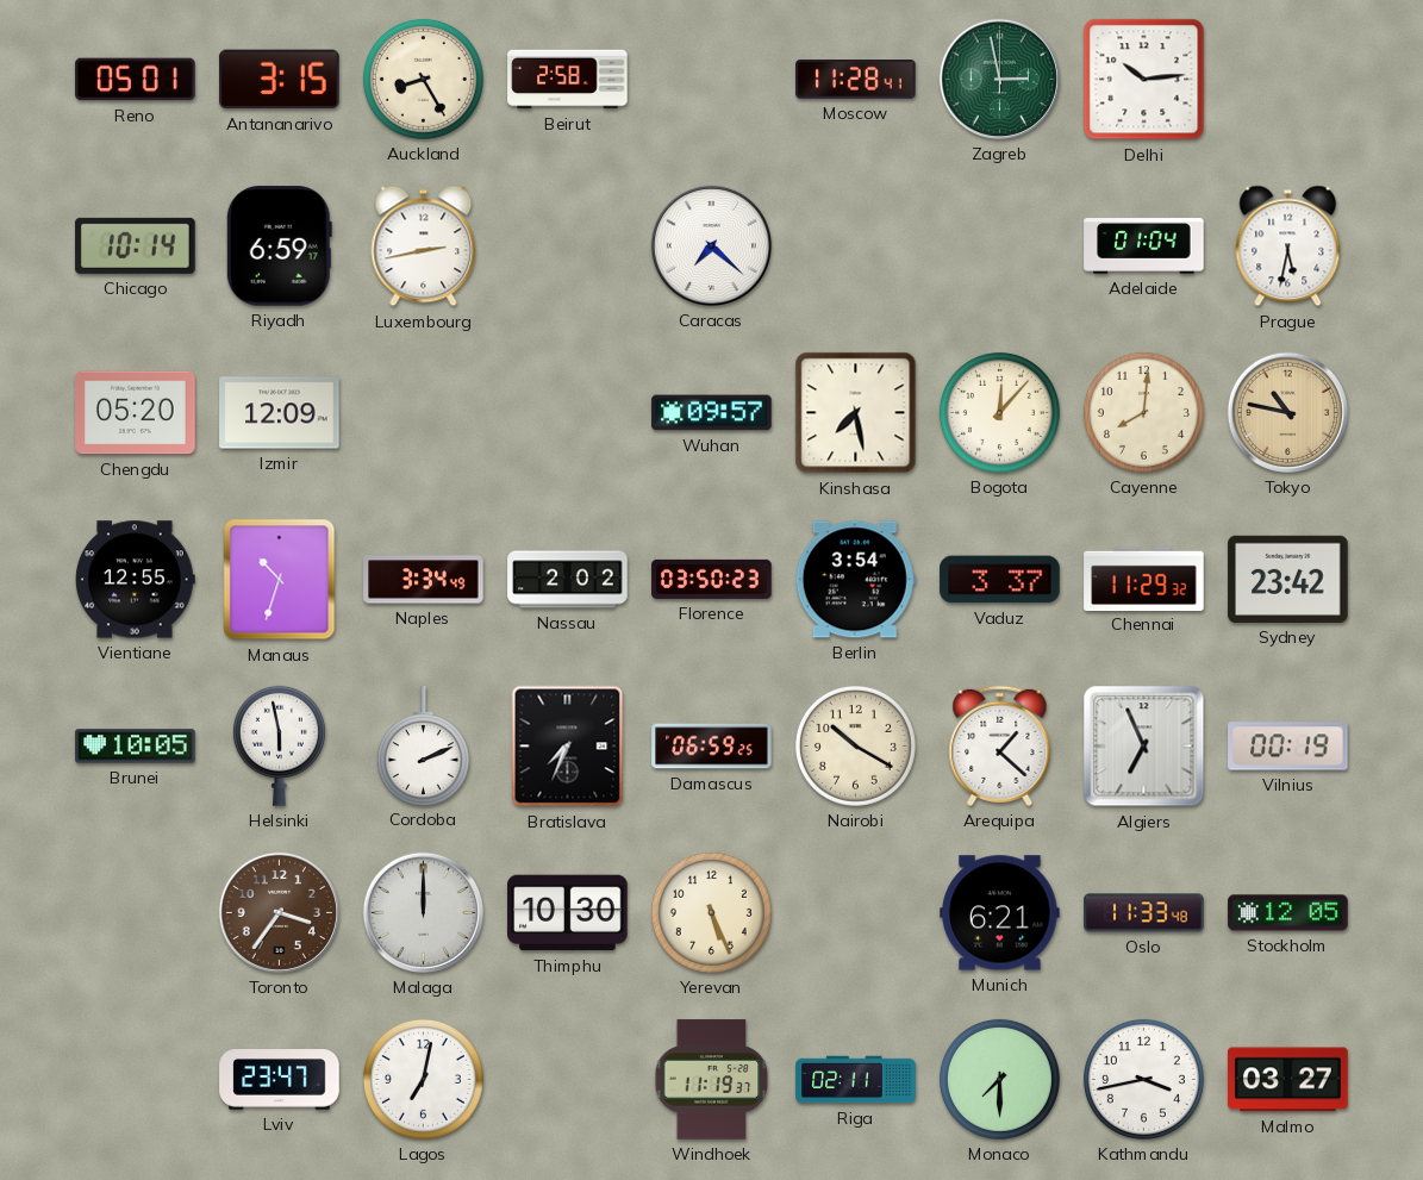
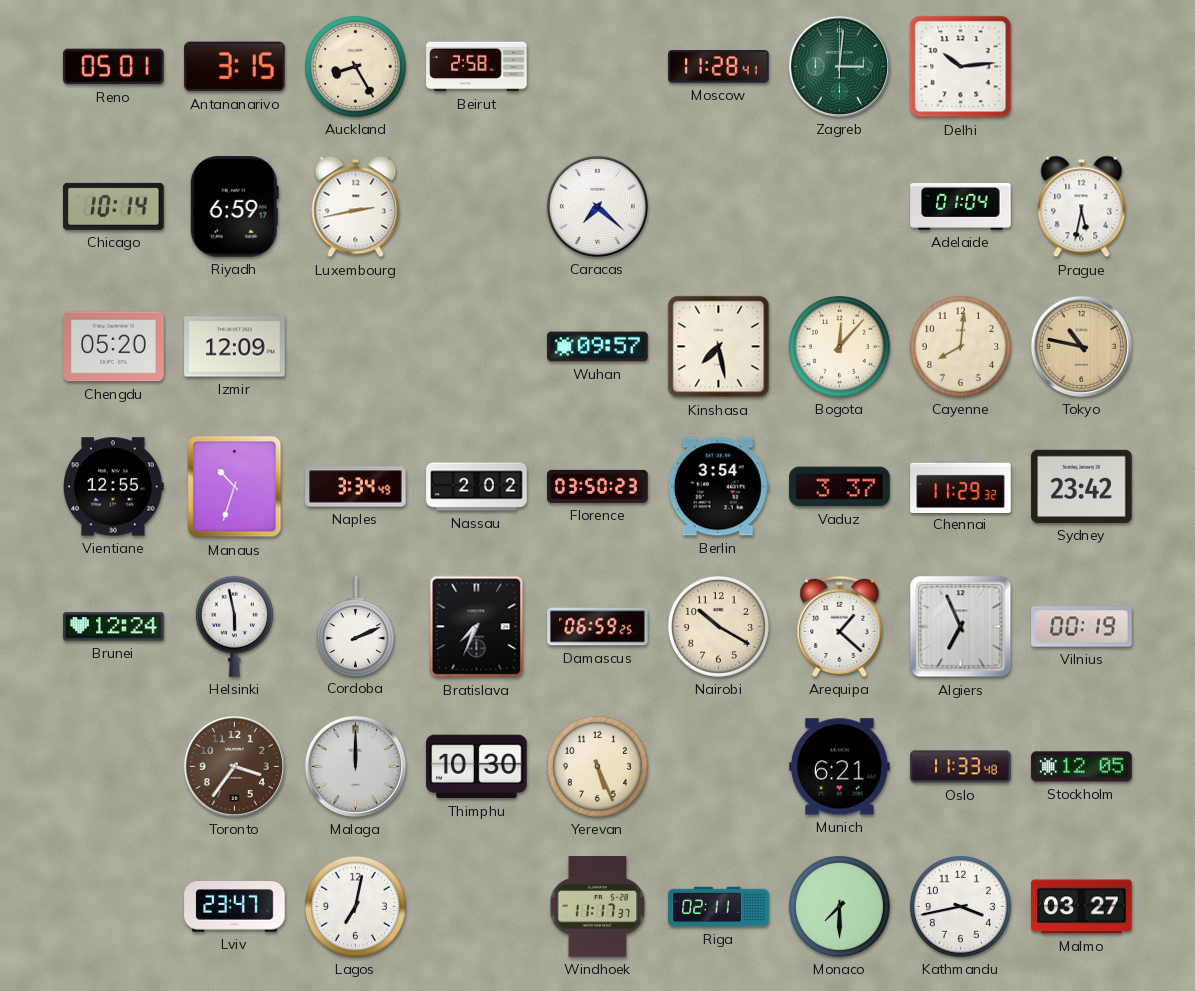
Zagreb: 2:58 -> 3:01 (839, 66)
Brunei: 10:05 -> 12:24 (114, 627)
Windhoek: 11:19 -> 11:17 (598, 907)
